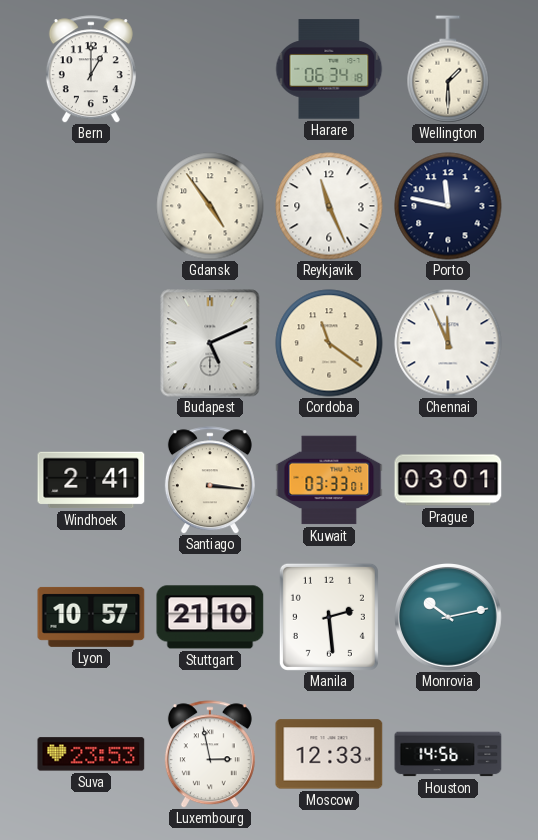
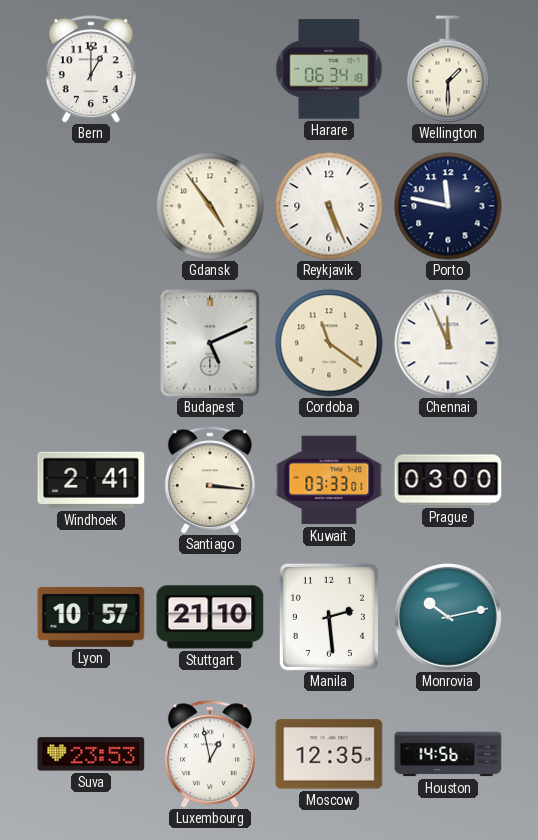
Reykjavik: 11:26 -> 5:26 (329, 206)
Prague: 03:01 -> 03:00 (448, 480)
Luxembourg: 2:58 -> 12:58 (210, 754)
Moscow: 12:33 -> 12:35 (329, 754)
